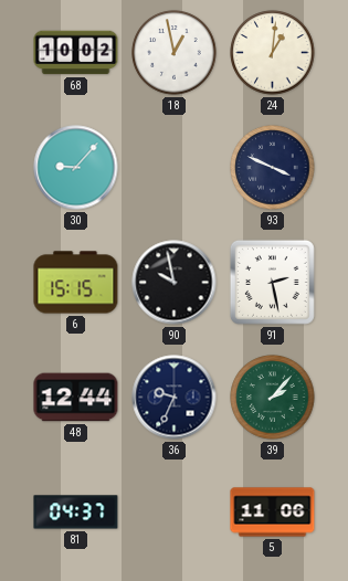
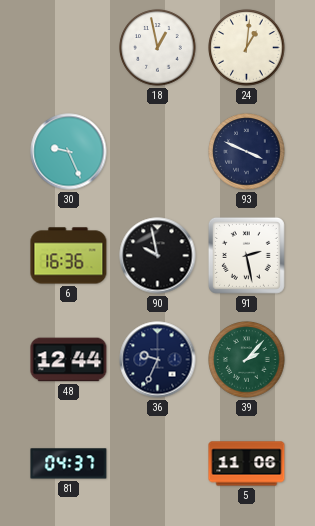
68: 10:02 -> none (76, 53)
30: 9:07 -> 9:26 (69, 152)
6: 15:15 -> 16:36 (69, 256)
